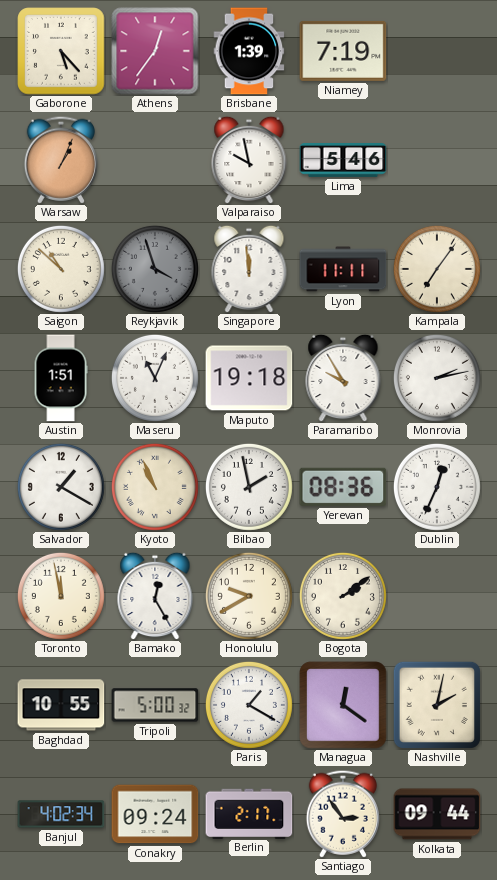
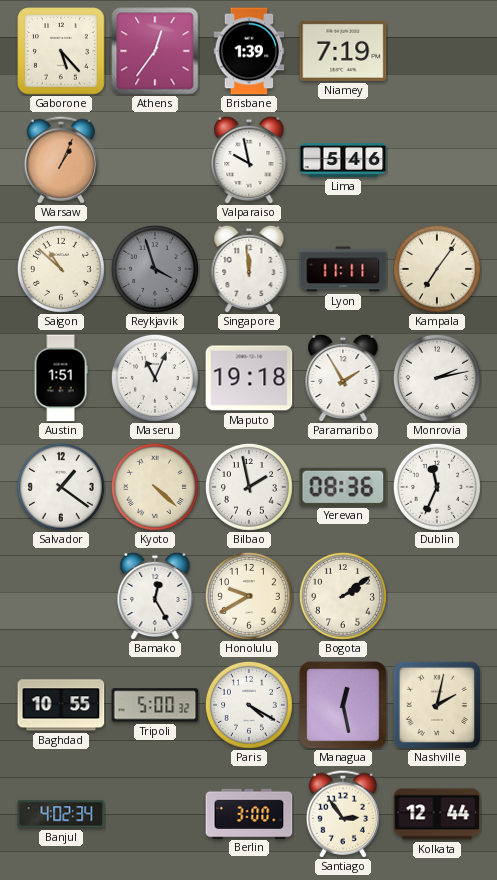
Paramaribo: 9:55 -> 1:55 (343, 378)
Salvador: 1:20 -> 1:21 (61, 487)
Kyoto: 10:56 -> 4:22 (155, 487)
Dublin: 12:34 -> 11:34 (437, 487)
Toronto: 11:58 -> none (61, 596)
Paris: 1:20 -> 4:20 (249, 705)
Managua: 12:21 -> 12:28 (343, 705)
Conakry: 09:24 -> none (155, 814)
Berlin: 2:17 -> 3:00 (249, 813)
Kolkata: 09:44 -> 12:44 (437, 814)
